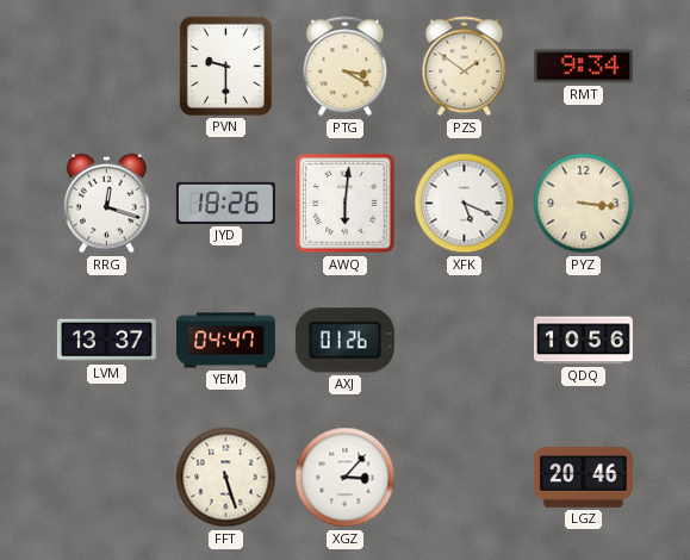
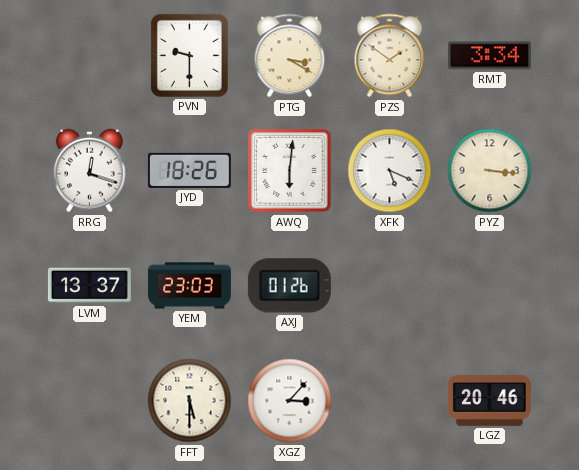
RMT: 9:34 -> 3:34 (489, 56)
YEM: 04:47 -> 23:03 (189, 286)
QDQ: 10:56 -> none (583, 341)
FFT: 5:27 -> 5:30 (190, 401)
